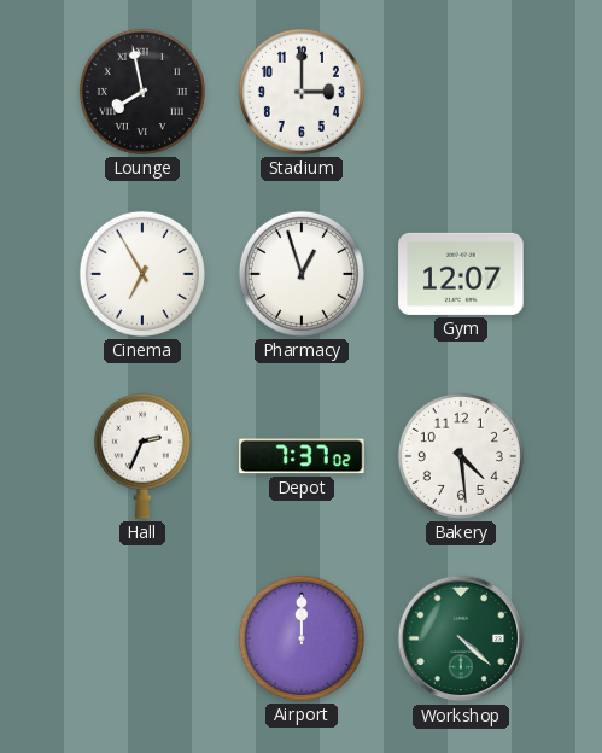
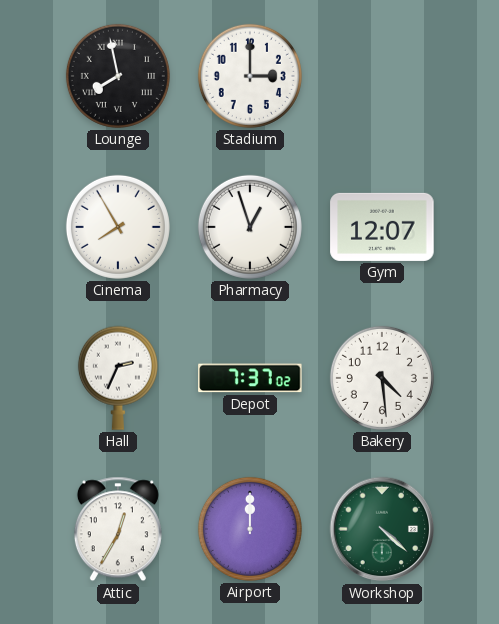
Cinema: 6:55 -> 7:55 (118, 227)
Attic: none -> 12:35 (118, 529)
